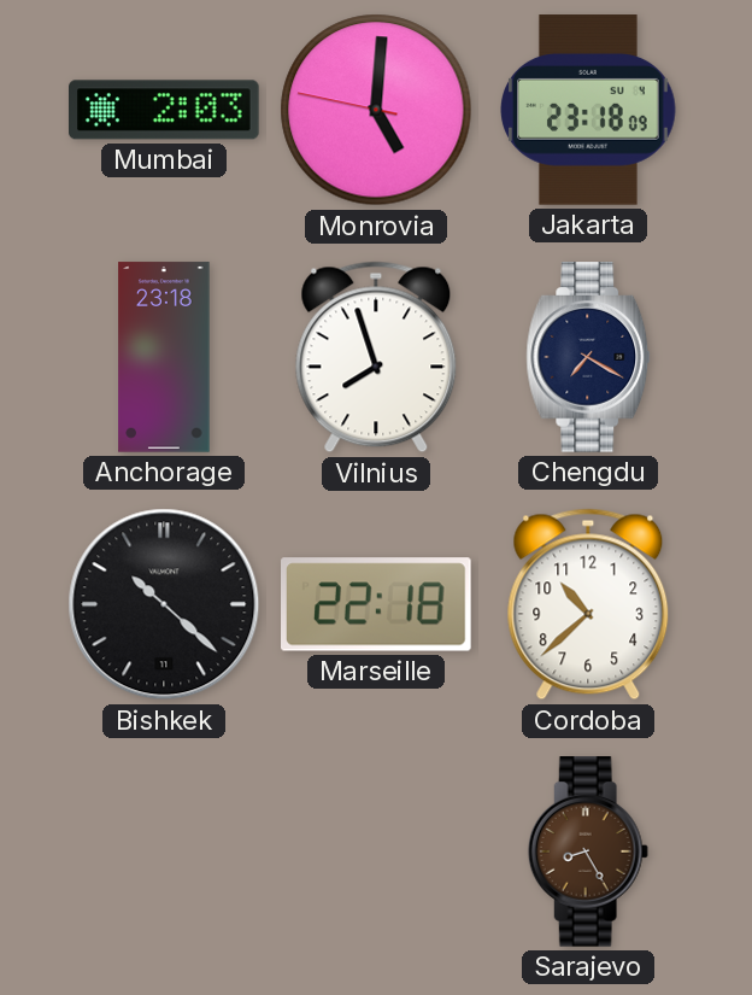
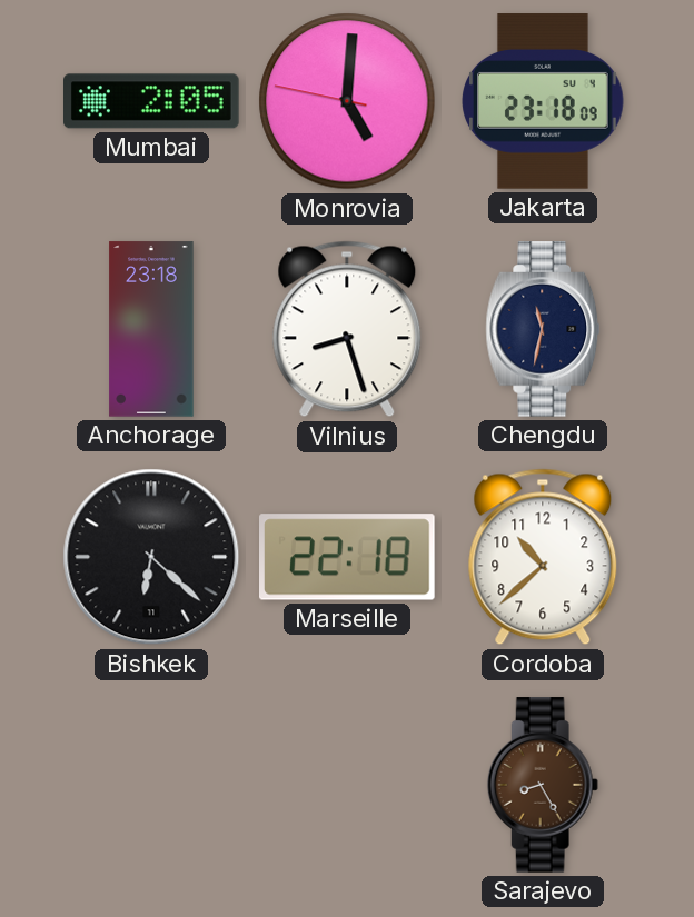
Mumbai: 2:03 -> 2:05 (152, 101)
Vilnius: 7:57 -> 8:27 (347, 329)
Chengdu: 7:20 -> 11:32 (543, 329)
Bishkek: 10:22 -> 6:22 (151, 557)
